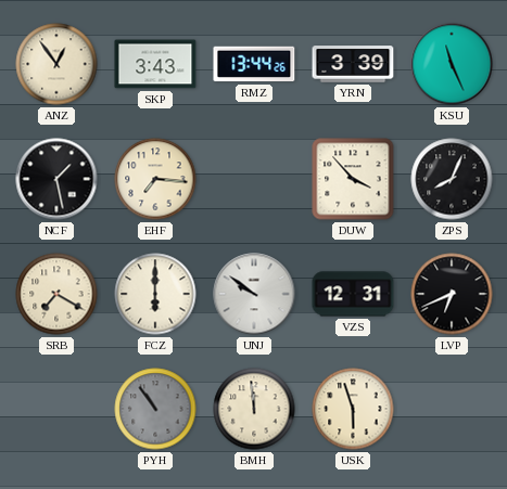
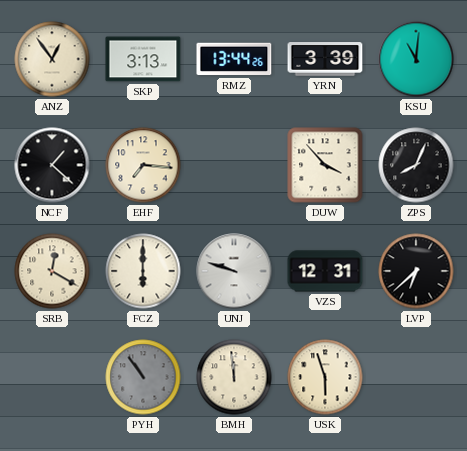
SKP: 3:43 -> 3:13 (143, 59)
KSU: 11:26 -> 11:01 (416, 59)
NCF: 1:28 -> 1:22 (52, 165)
SRB: 7:20 -> 12:20 (52, 271)
UNJ: 9:51 -> 9:48 (234, 271)
LVP: 6:41 -> 6:38 (416, 271)
